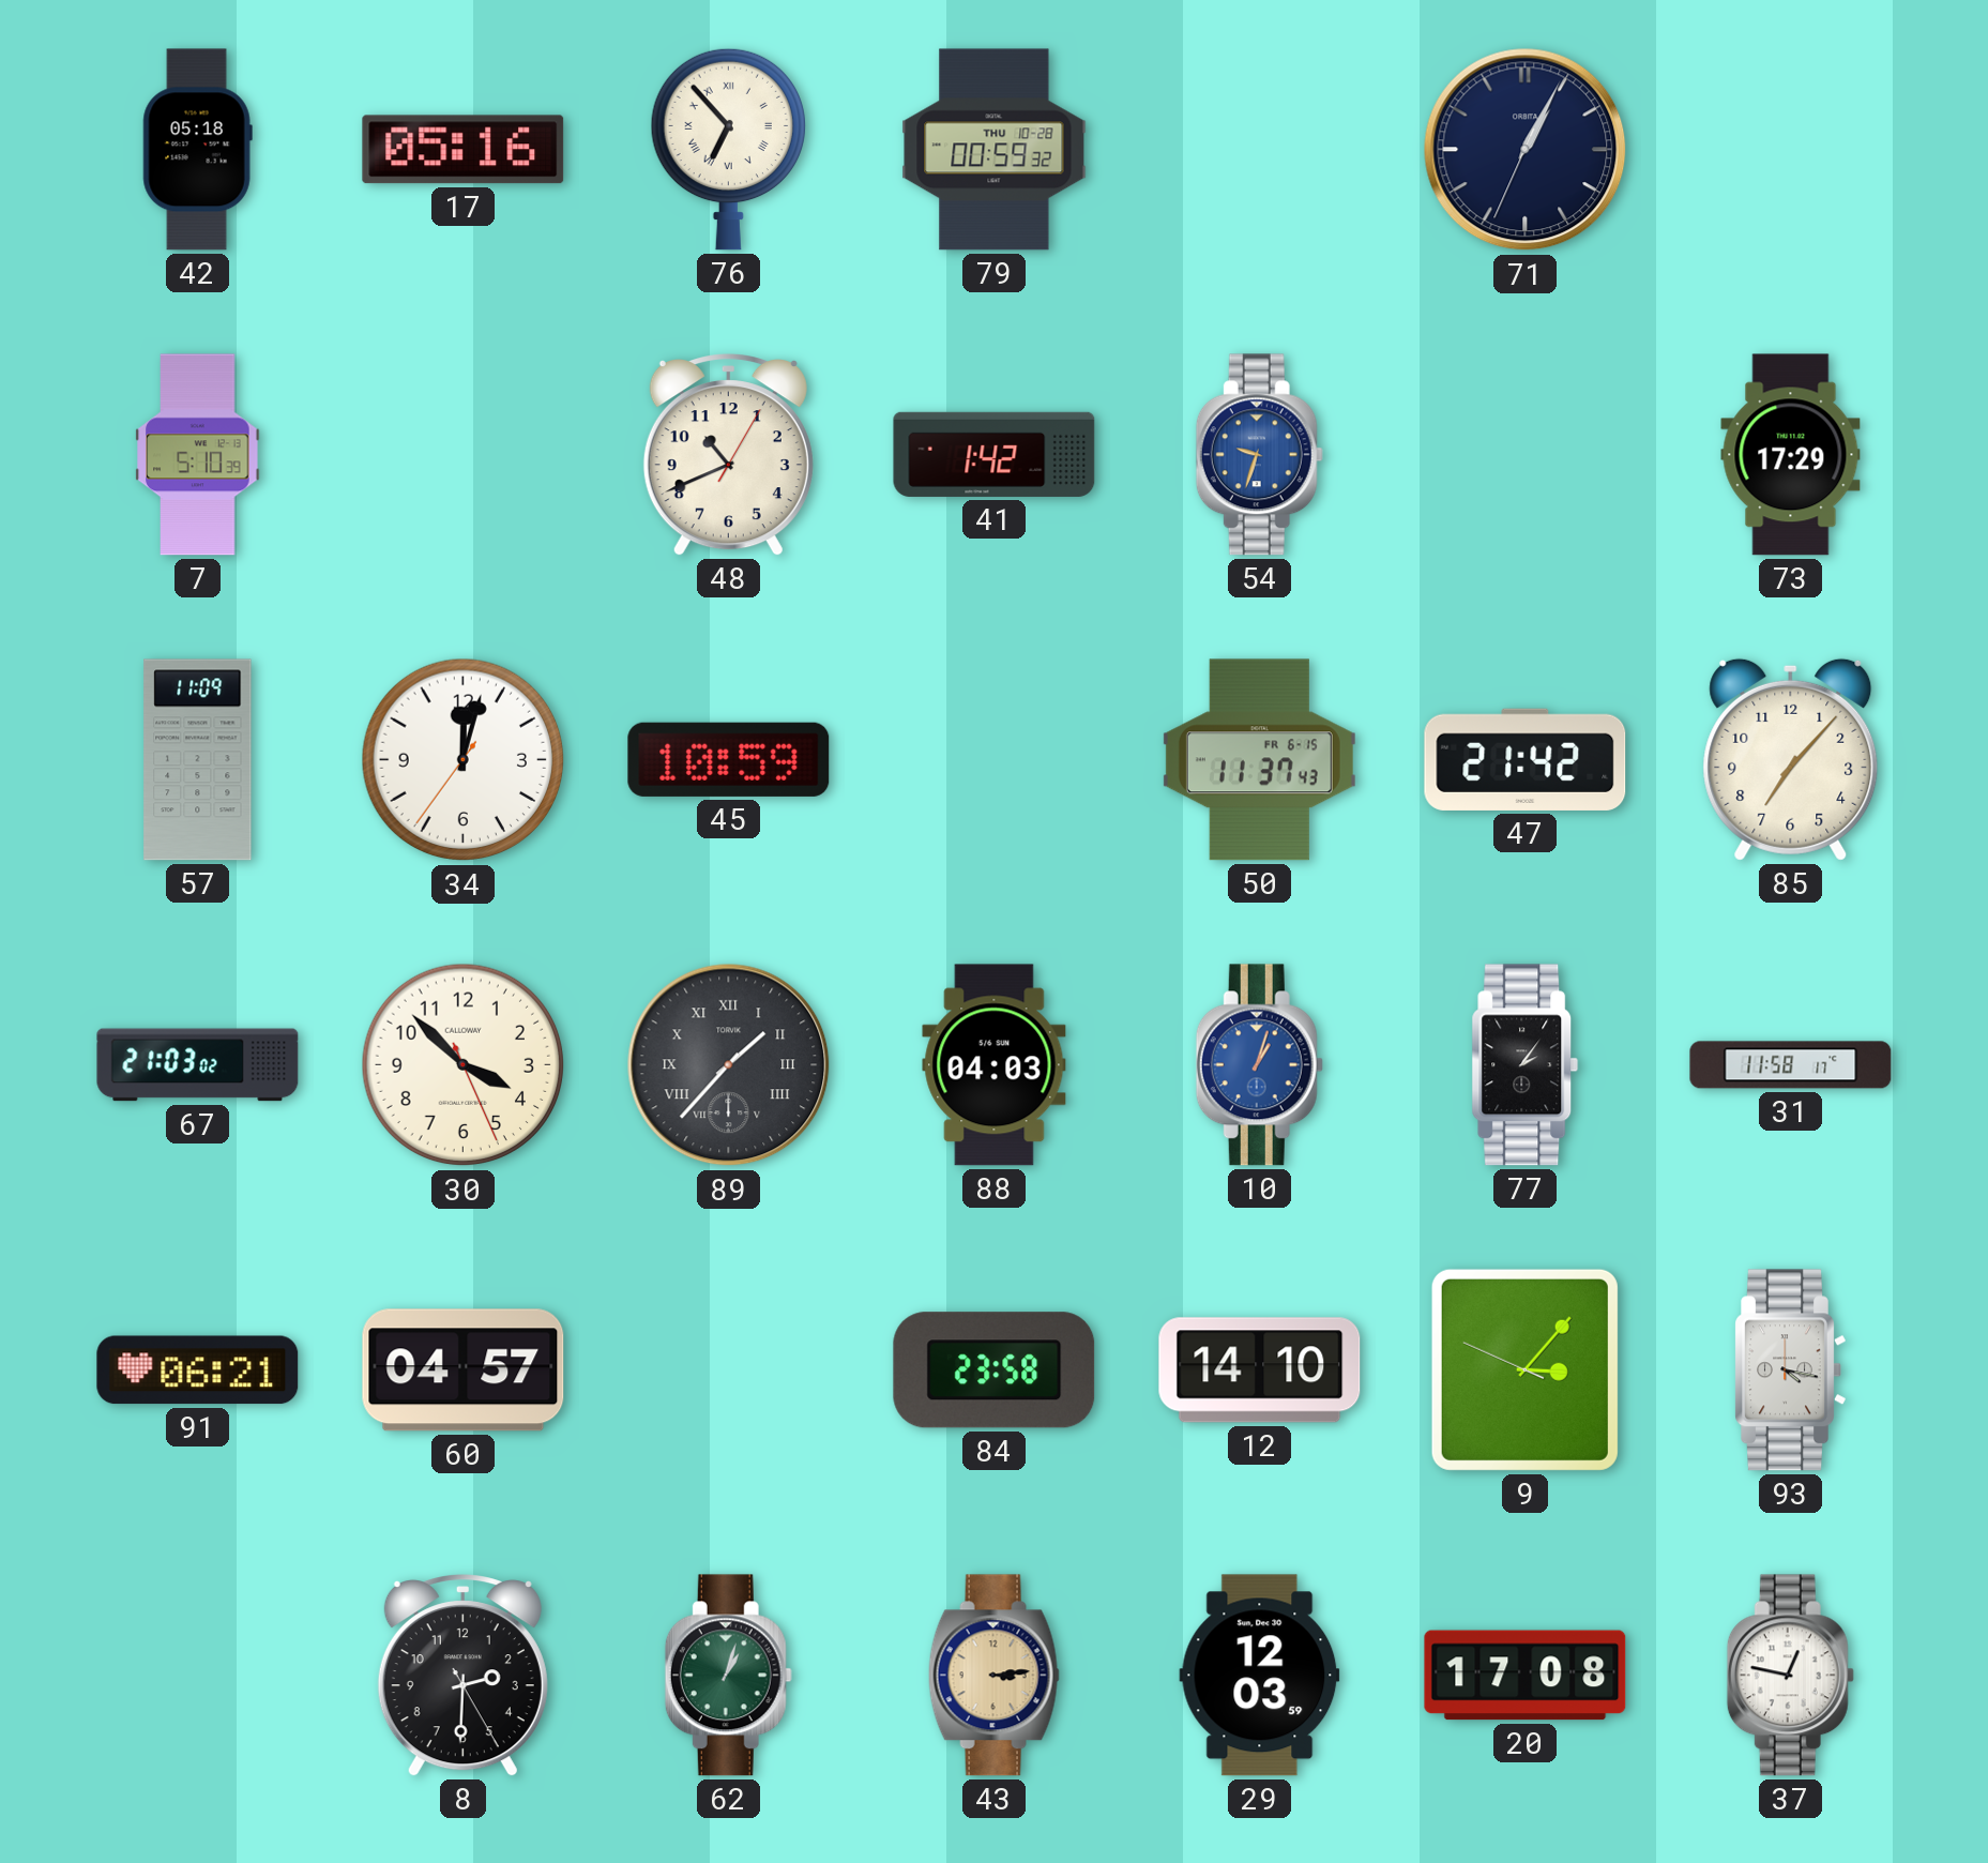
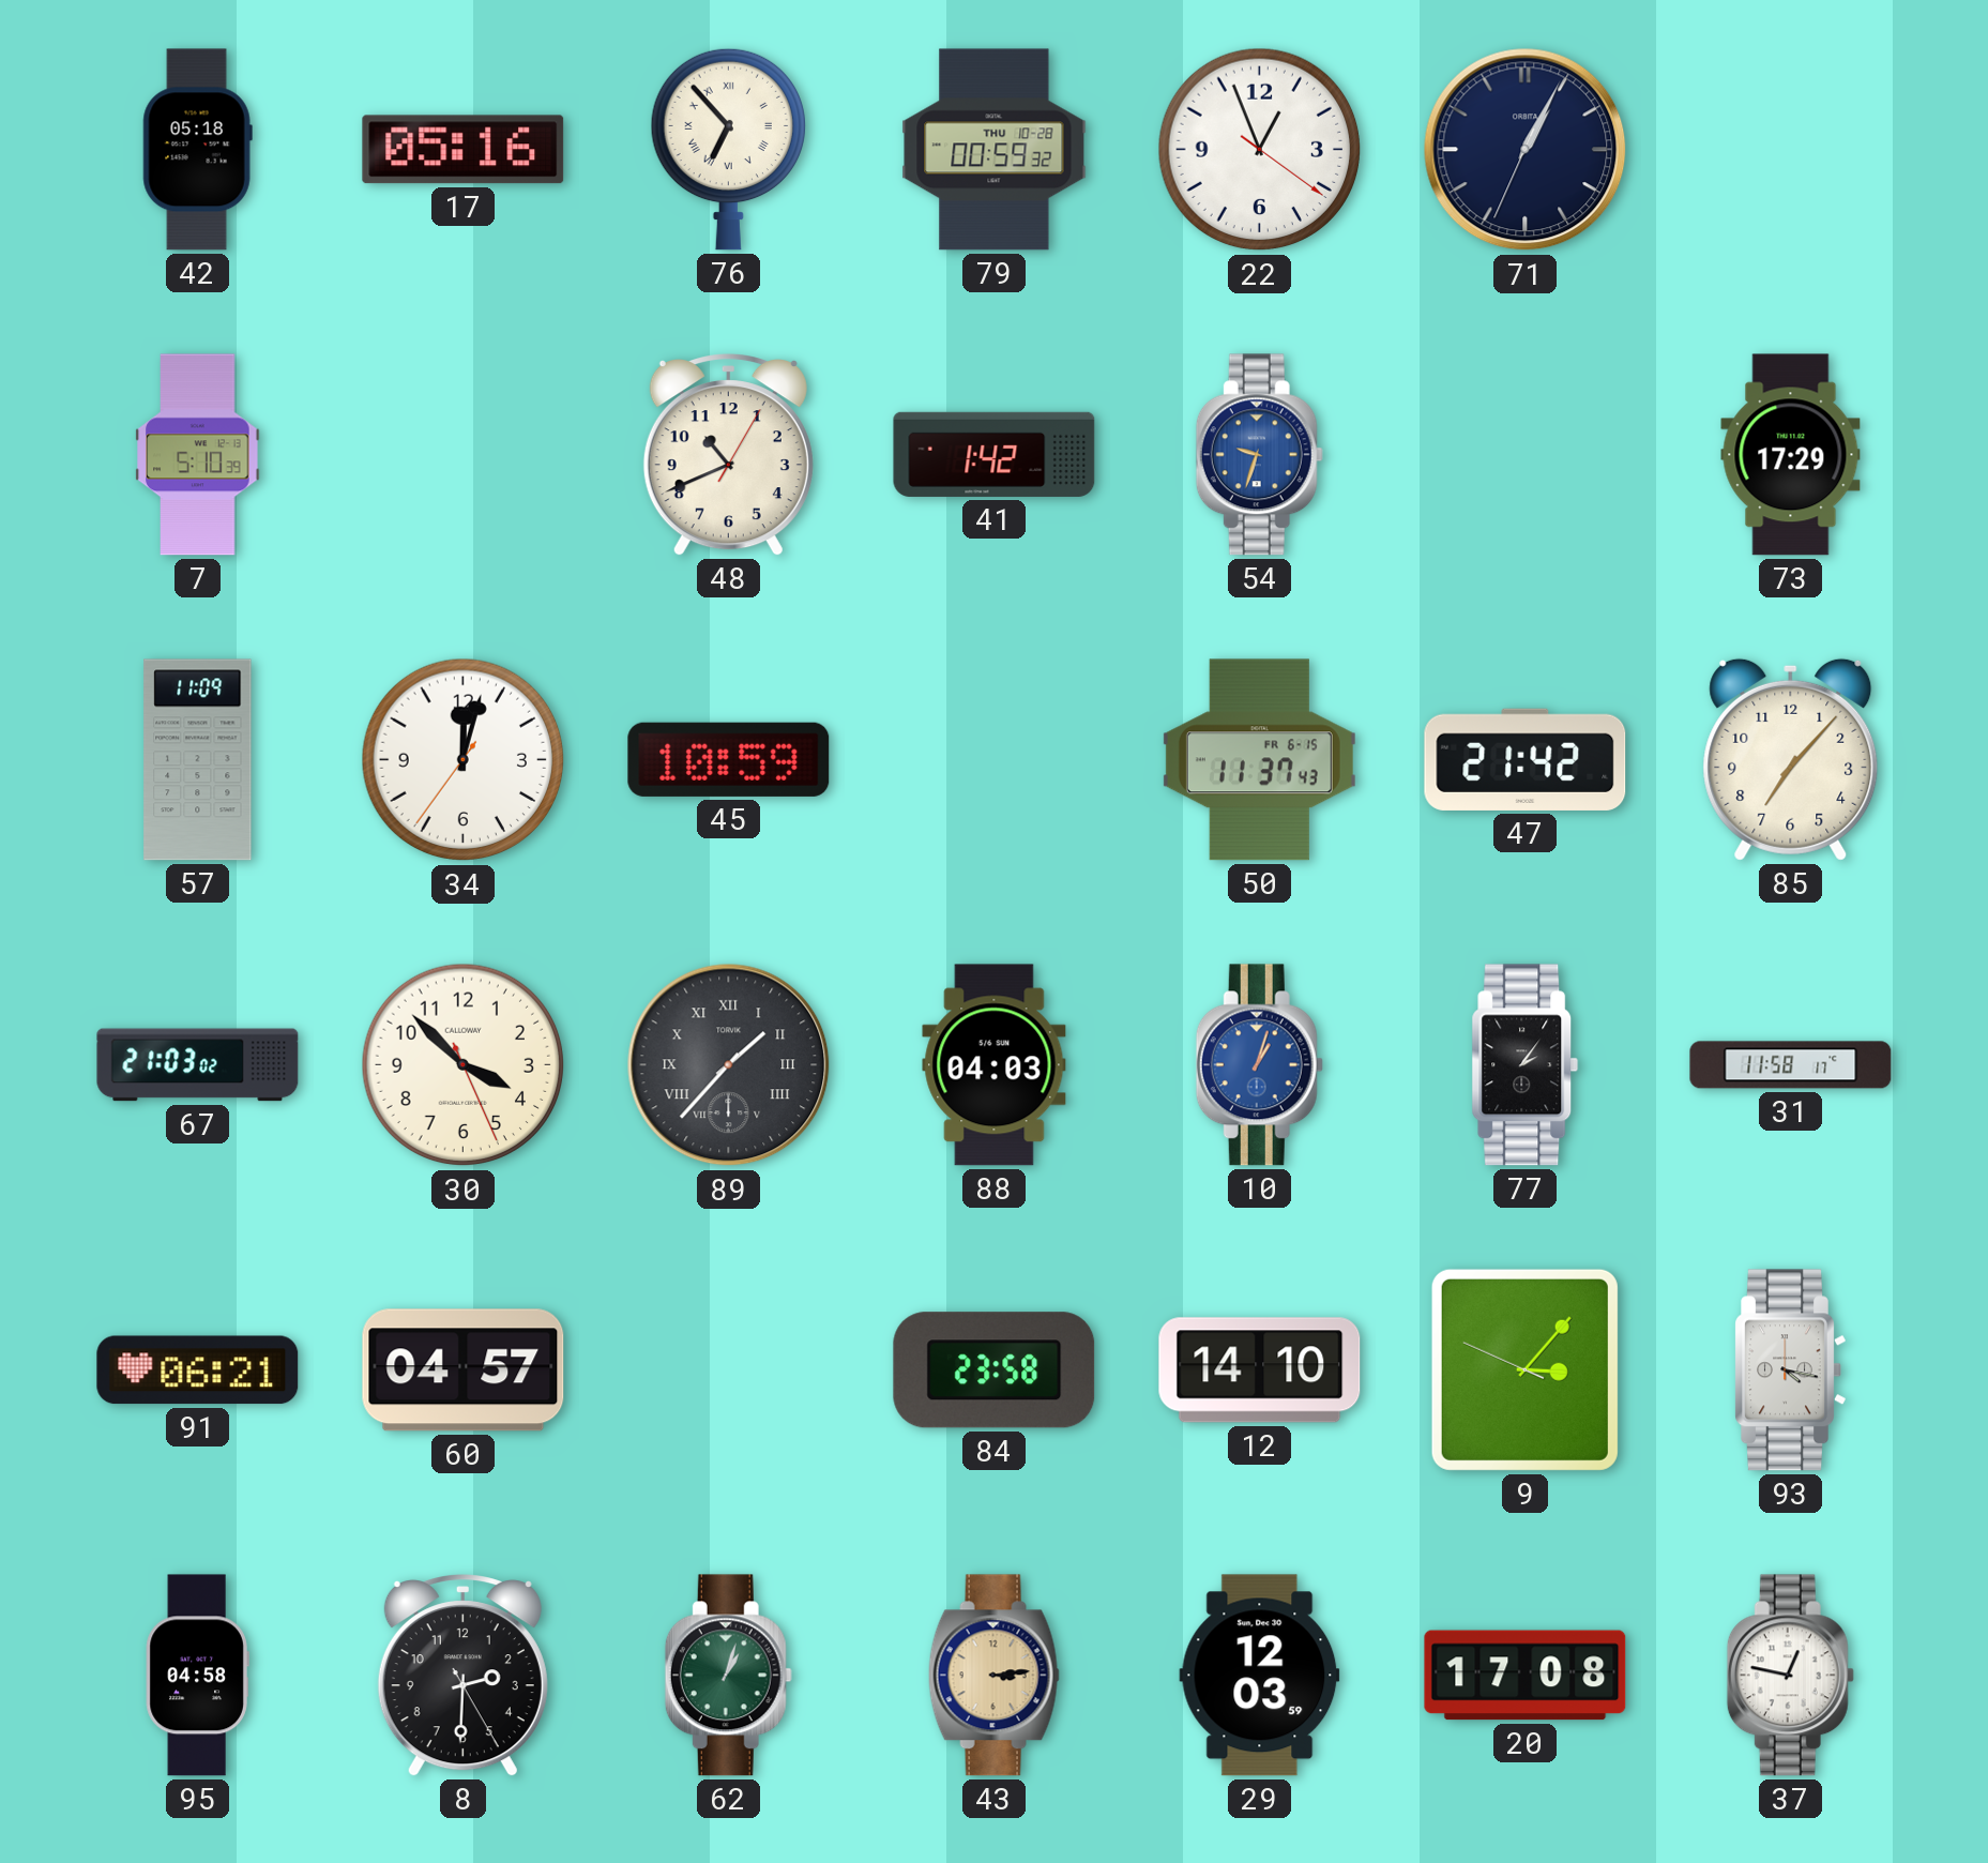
22: none -> 12:56 (1260, 150)
95: none -> 04:58 (197, 1676)
